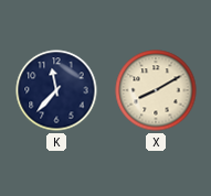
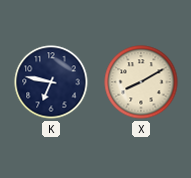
K: 11:37 -> 6:47 (51, 82)
